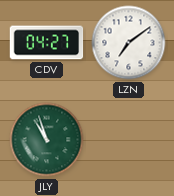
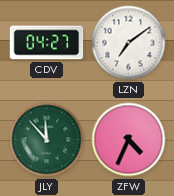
JLY: 10:57 -> 11:53 (47, 140)
ZFW: none -> 4:34 (129, 140)
